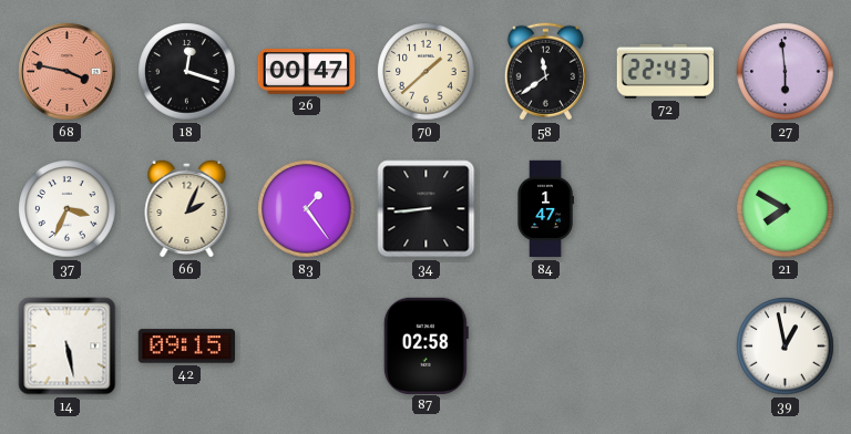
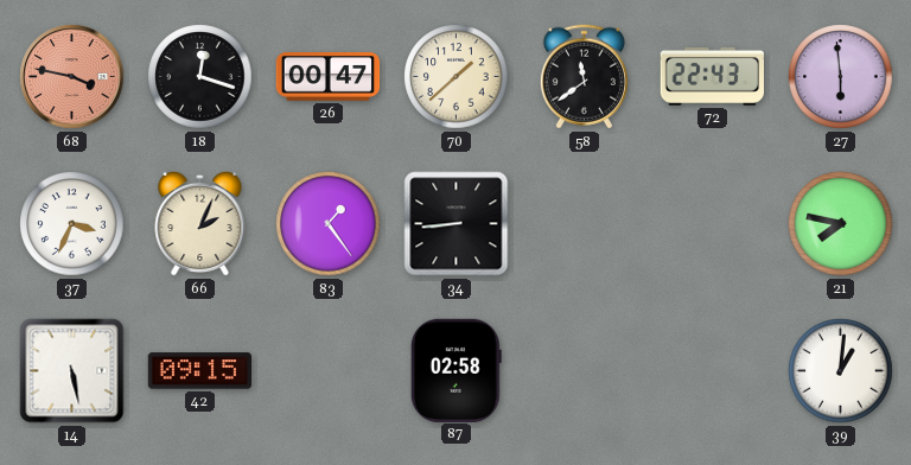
84: 1:47 -> none (545, 209)
21: 7:50 -> 7:47 (841, 224)
39: 12:58 -> 1:01 (841, 371)
